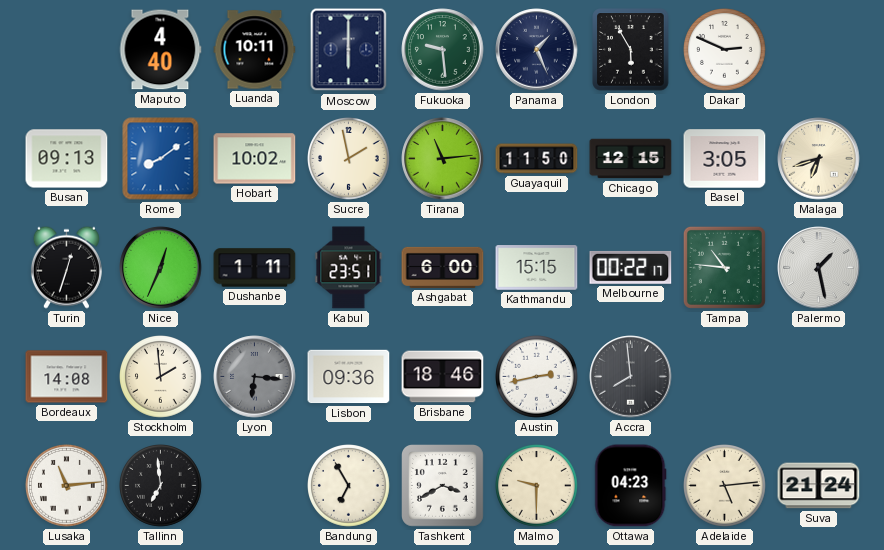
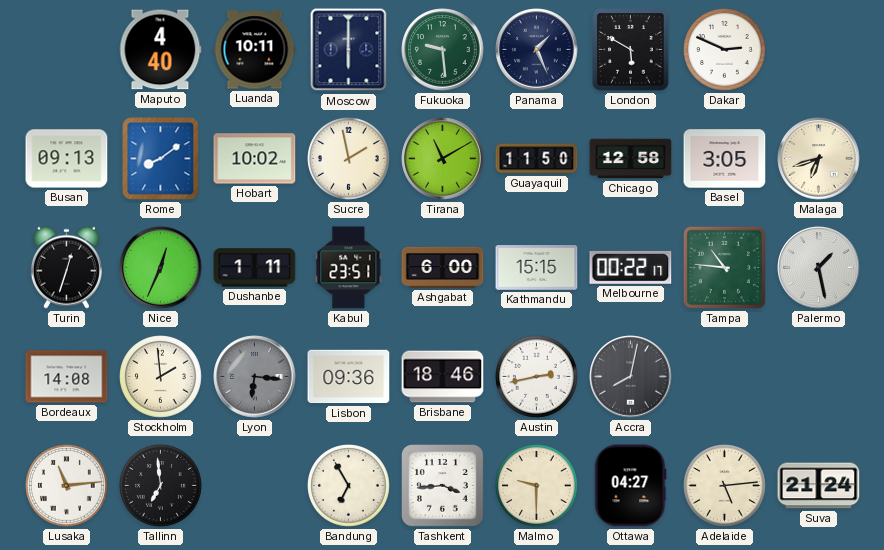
London: 5:55 -> 5:50 (631, 50)
Tirana: 11:14 -> 11:10 (443, 159)
Chicago: 12:15 -> 12:58 (631, 159)
Accra: 7:59 -> 8:02 (631, 377)
Tashkent: 3:40 -> 3:44 (443, 486)
Ottawa: 04:23 -> 04:27 (631, 486)
